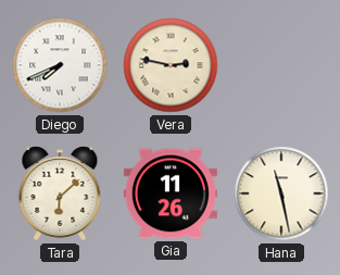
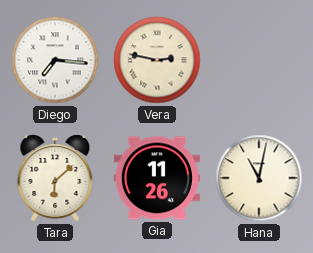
Diego: 7:41 -> 7:16 (55, 60)
Hana: 11:28 -> 11:02 (259, 178)
